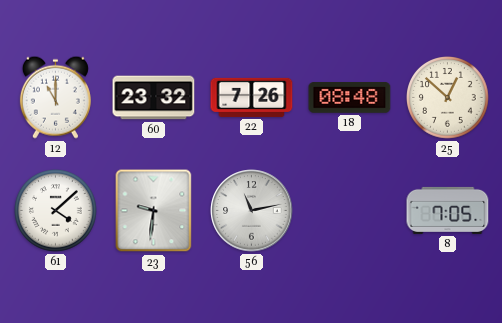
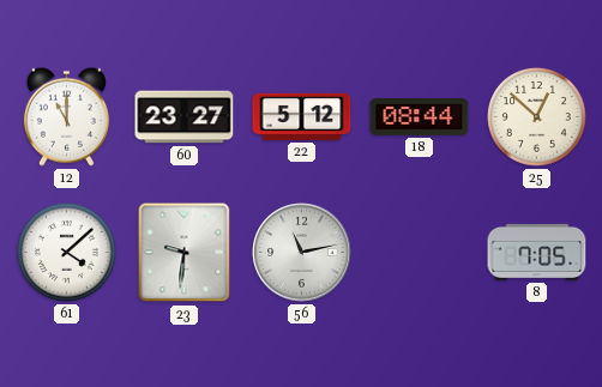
60: 23:32 -> 23:27 (185, 117)
22: 7:26 -> 5:12 (302, 116)
18: 08:48 -> 08:44 (420, 117)
